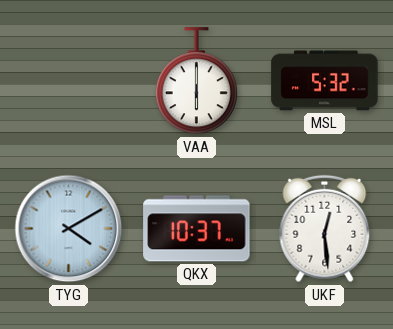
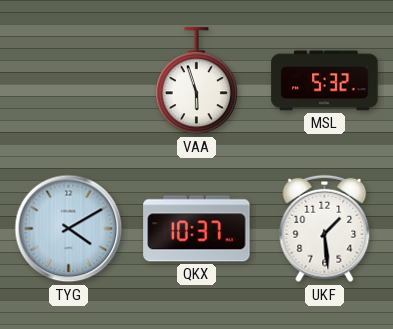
VAA: 6:00 -> 5:57 (196, 81)
UKF: 12:29 -> 1:29 (325, 229)
